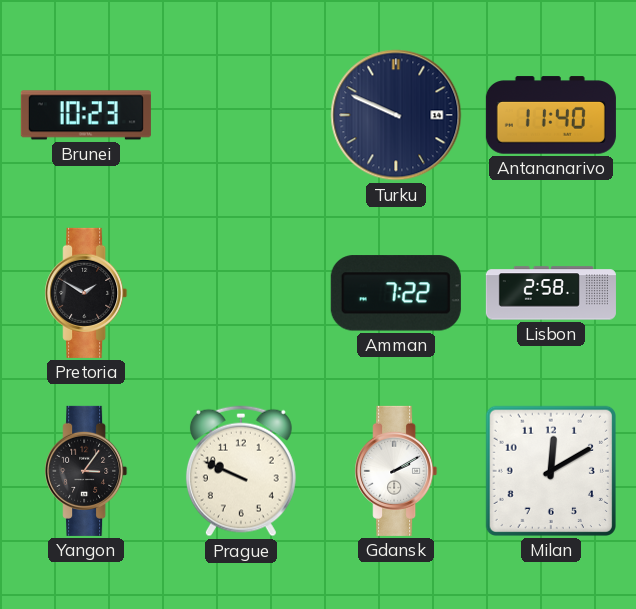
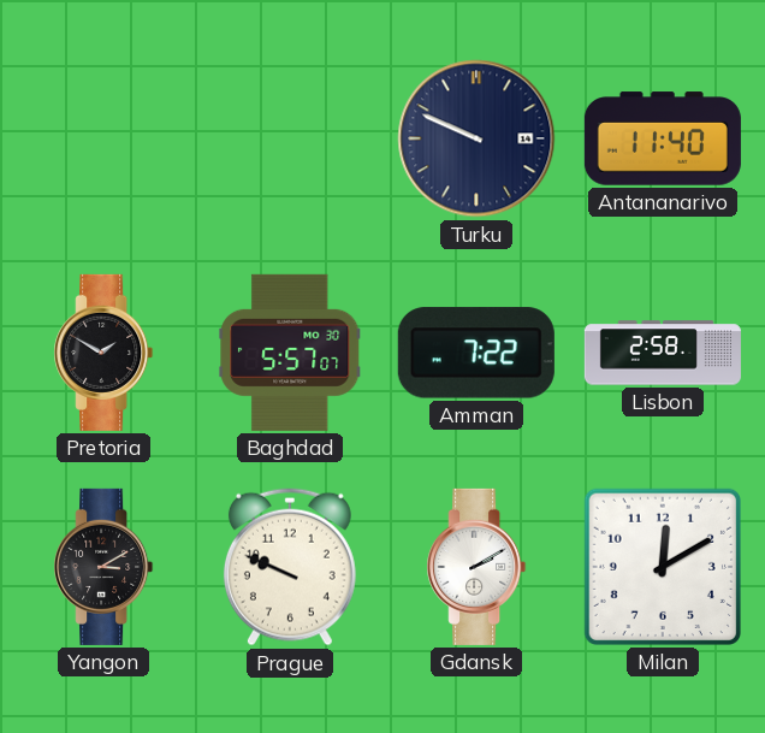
Brunei: 10:23 -> none (86, 115)
Baghdad: none -> 5:57 (290, 353)
Yangon: 3:06 -> 3:10 (103, 567)
